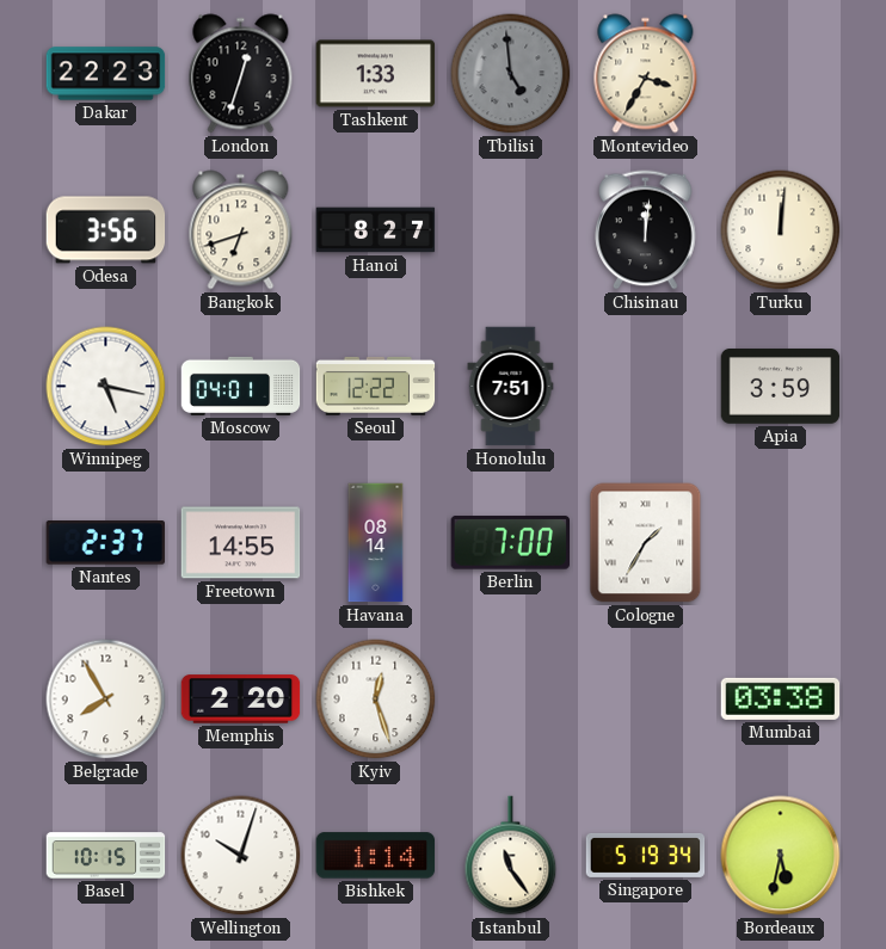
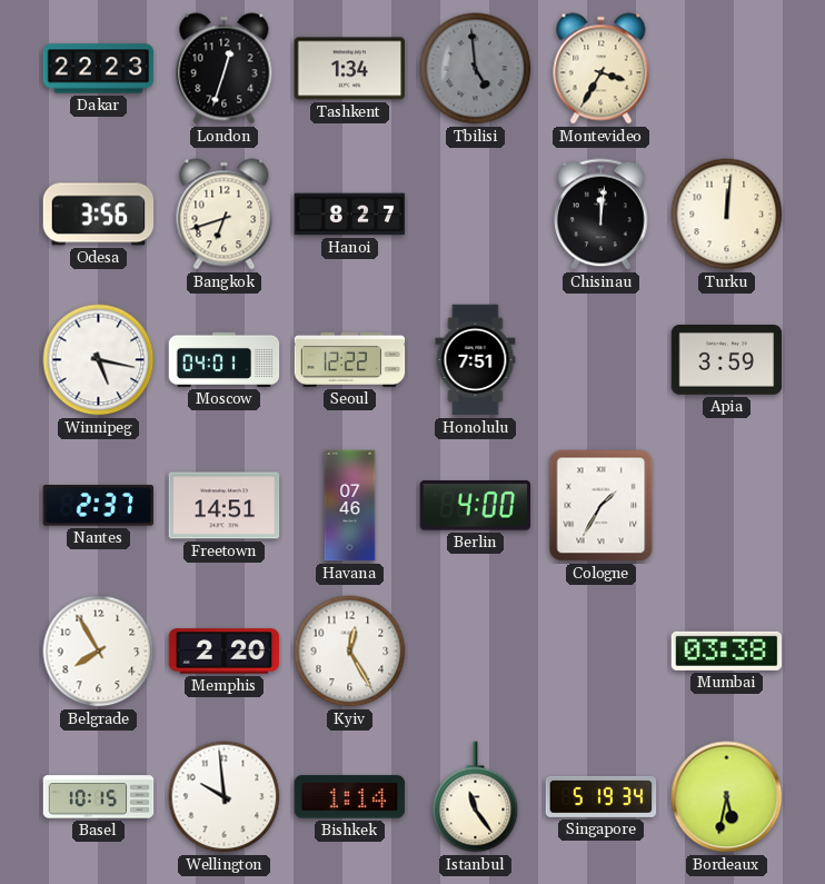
Tashkent: 1:33 -> 1:34 (350, 69)
Freetown: 14:55 -> 14:51 (225, 506)
Havana: 08:14 -> 07:46 (350, 506)
Berlin: 7:00 -> 4:00 (475, 506)
Kyiv: 12:27 -> 12:25 (350, 652)
Wellington: 10:03 -> 9:59 (225, 797)
